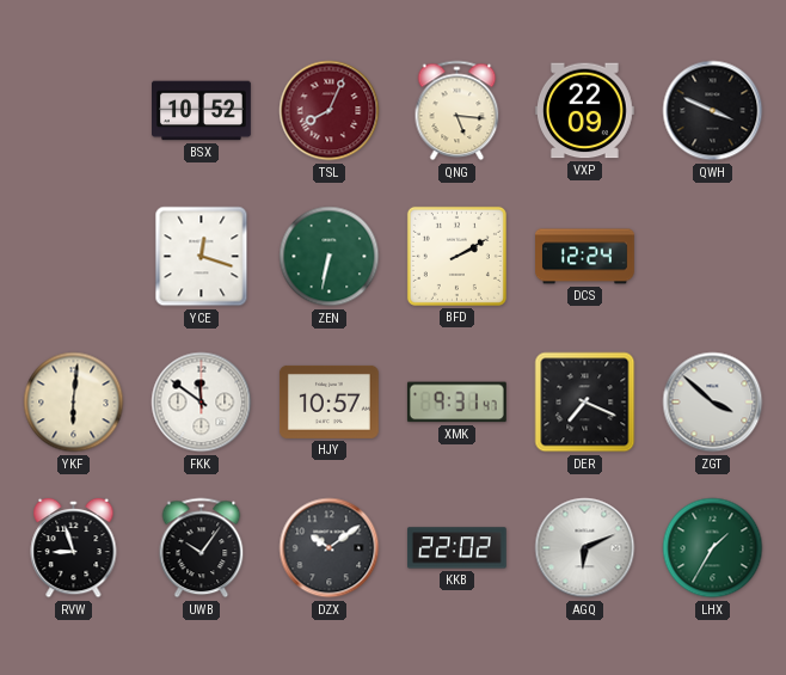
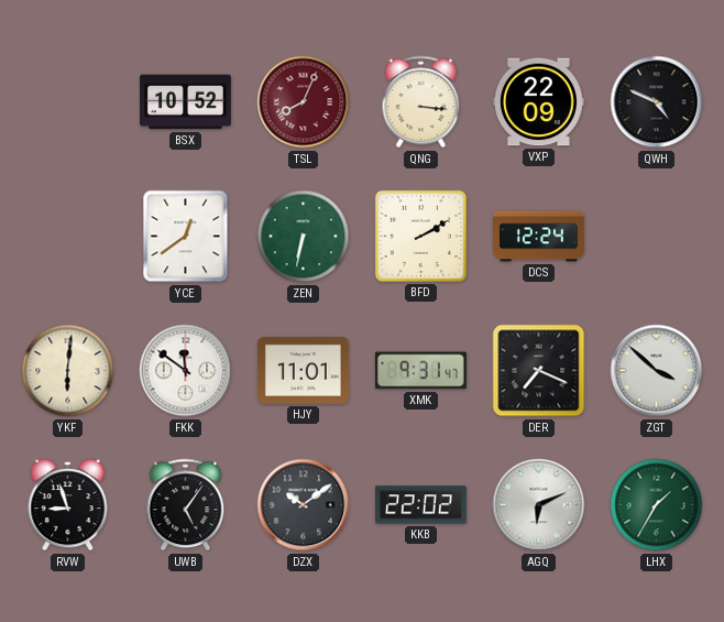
QNG: 5:16 -> 3:16 (421, 102)
QWH: 3:49 -> 4:49 (657, 102)
YCE: 12:18 -> 12:39 (186, 237)
HJY: 10:57 -> 11:01 (304, 370)
UWB: 10:06 -> 5:06 (186, 505)
